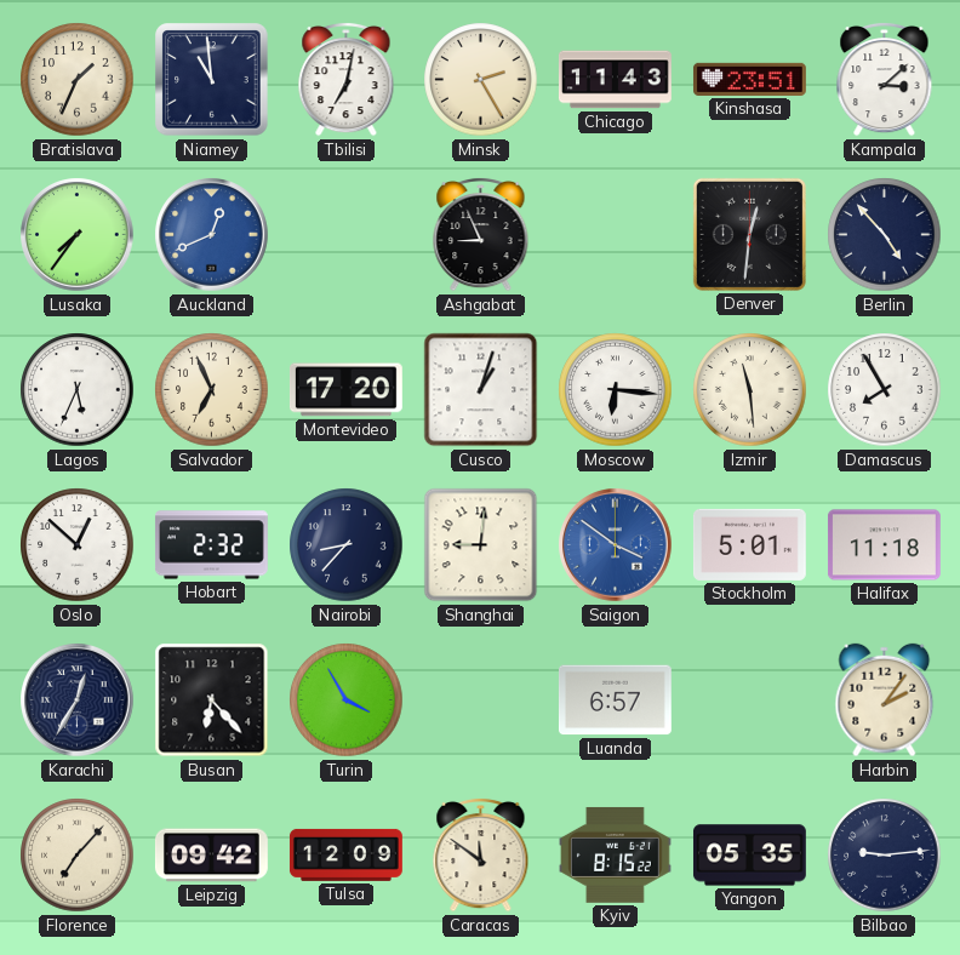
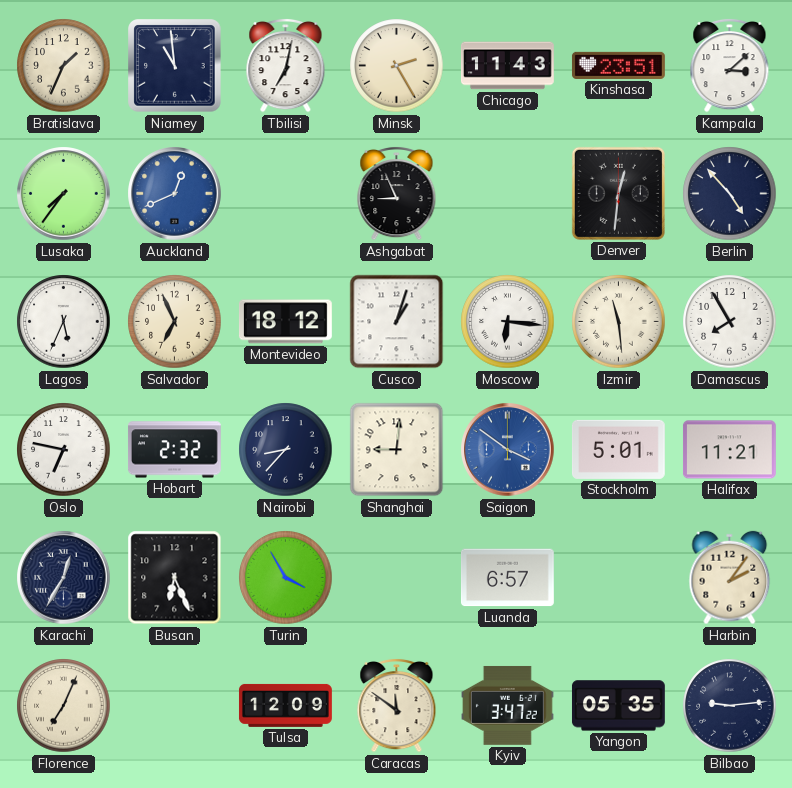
Montevideo: 17:20 -> 18:12 (285, 322)
Oslo: 12:52 -> 6:47 (64, 450)
Halifax: 11:18 -> 11:21 (729, 450)
Busan: 6:23 -> 6:26 (175, 578)
Florence: 7:07 -> 7:04 (64, 706)
Leipzig: 09:42 -> none (211, 856)
Kyiv: 8:15 -> 3:47 (507, 705)
